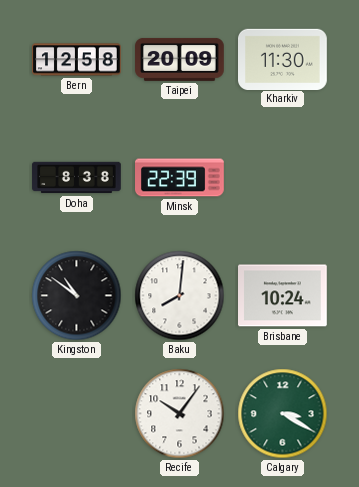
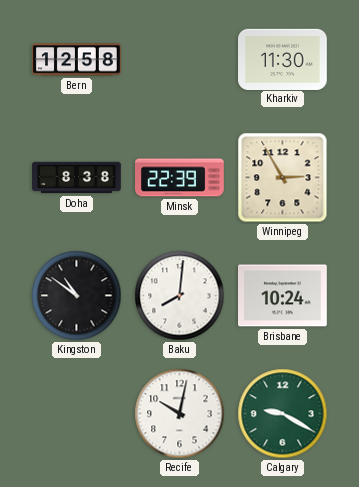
Taipei: 20:09 -> none (180, 59)
Winnipeg: none -> 2:55 (283, 178)
Recife: 10:06 -> 10:02 (180, 414)
Calgary: 3:20 -> 9:20 (283, 414)
